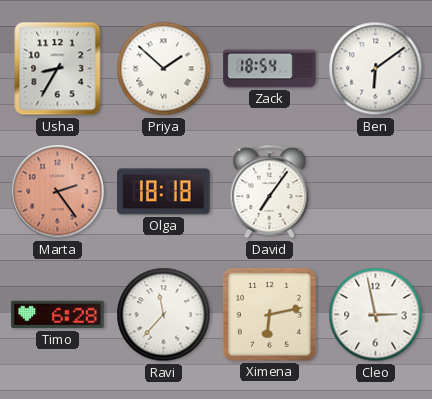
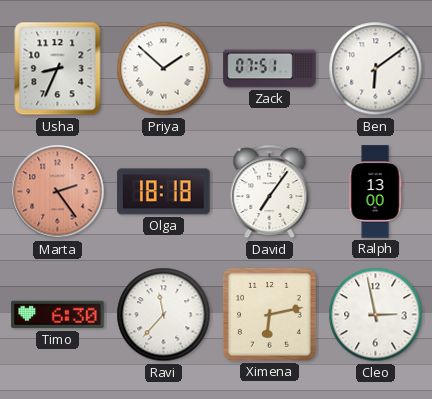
Usha: 8:35 -> 8:34 (58, 69)
Zack: 18:54 -> 07:51 (270, 69)
Ralph: none -> 13:00 (375, 192)
Timo: 6:28 -> 6:30 (58, 315)
